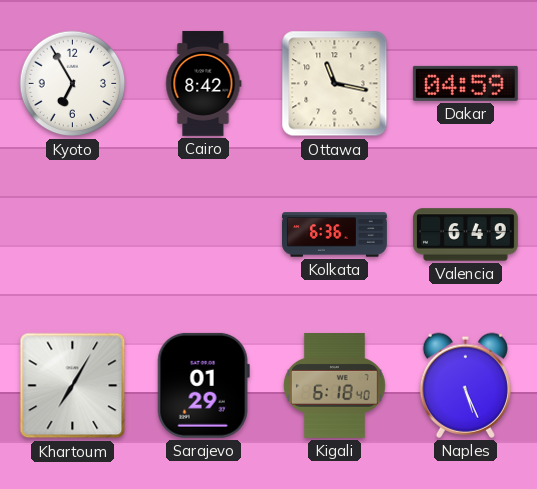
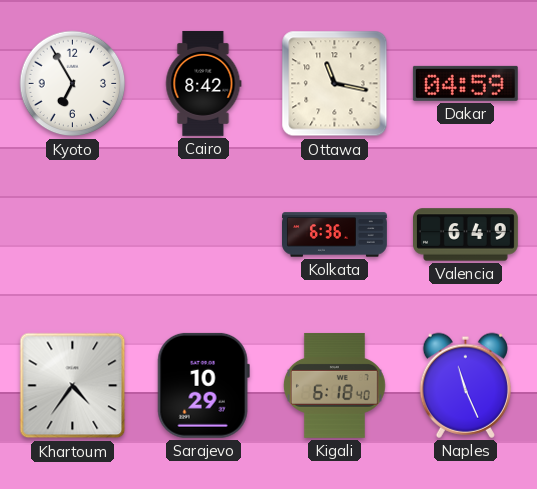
Khartoum: 7:05 -> 4:36 (73, 386)
Sarajevo: 01:29 -> 10:29 (203, 385)
Naples: 5:26 -> 11:26 (465, 385)
